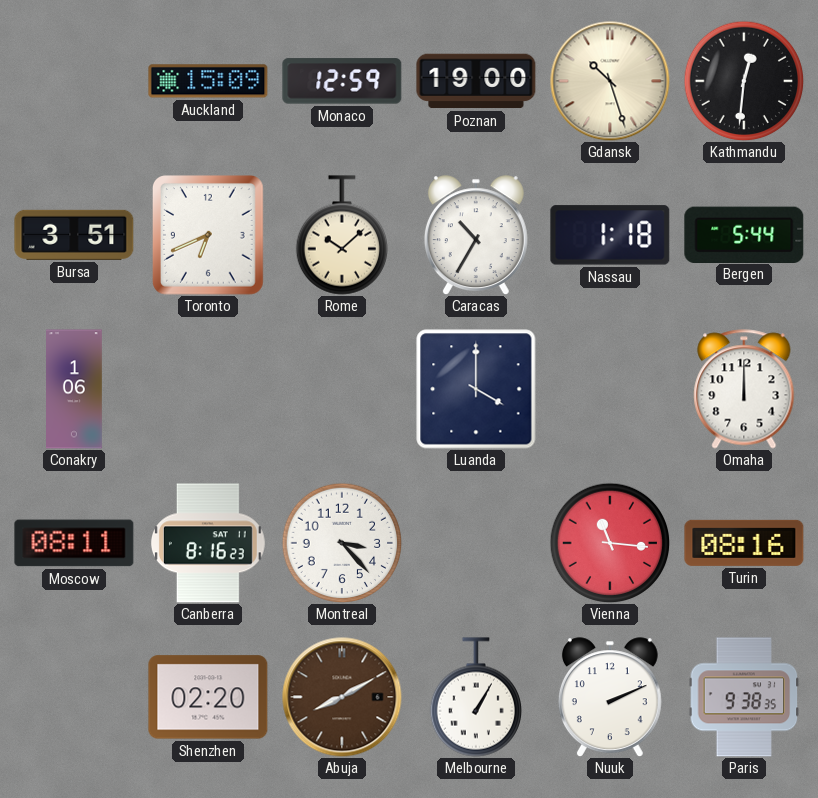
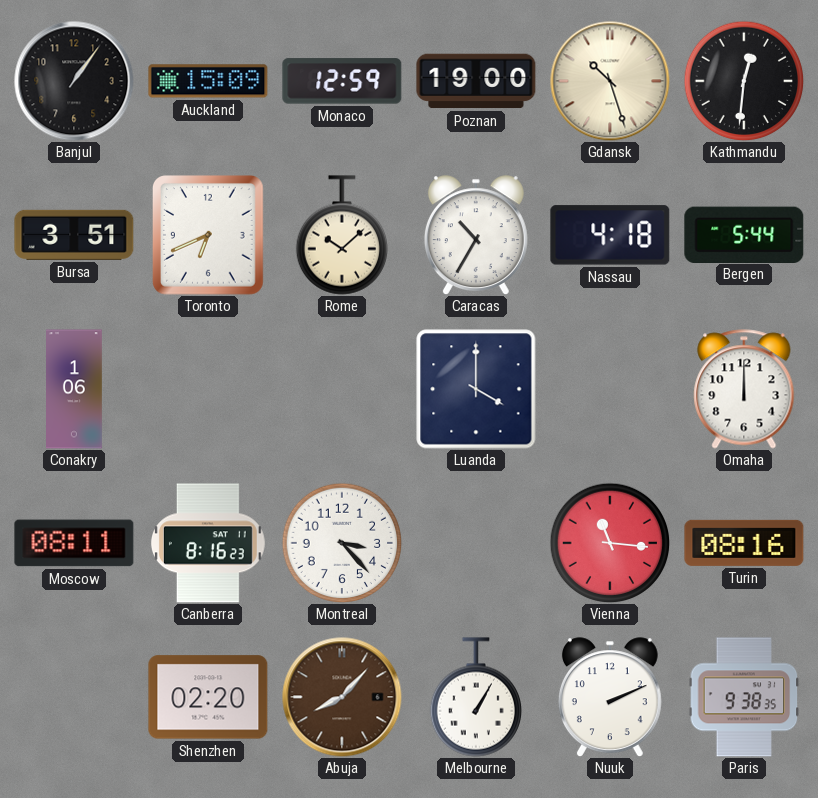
Banjul: none -> 1:06 (74, 81)
Nassau: 1:18 -> 4:18 (610, 235)
Abuja: 8:10 -> 8:07 (342, 697)
